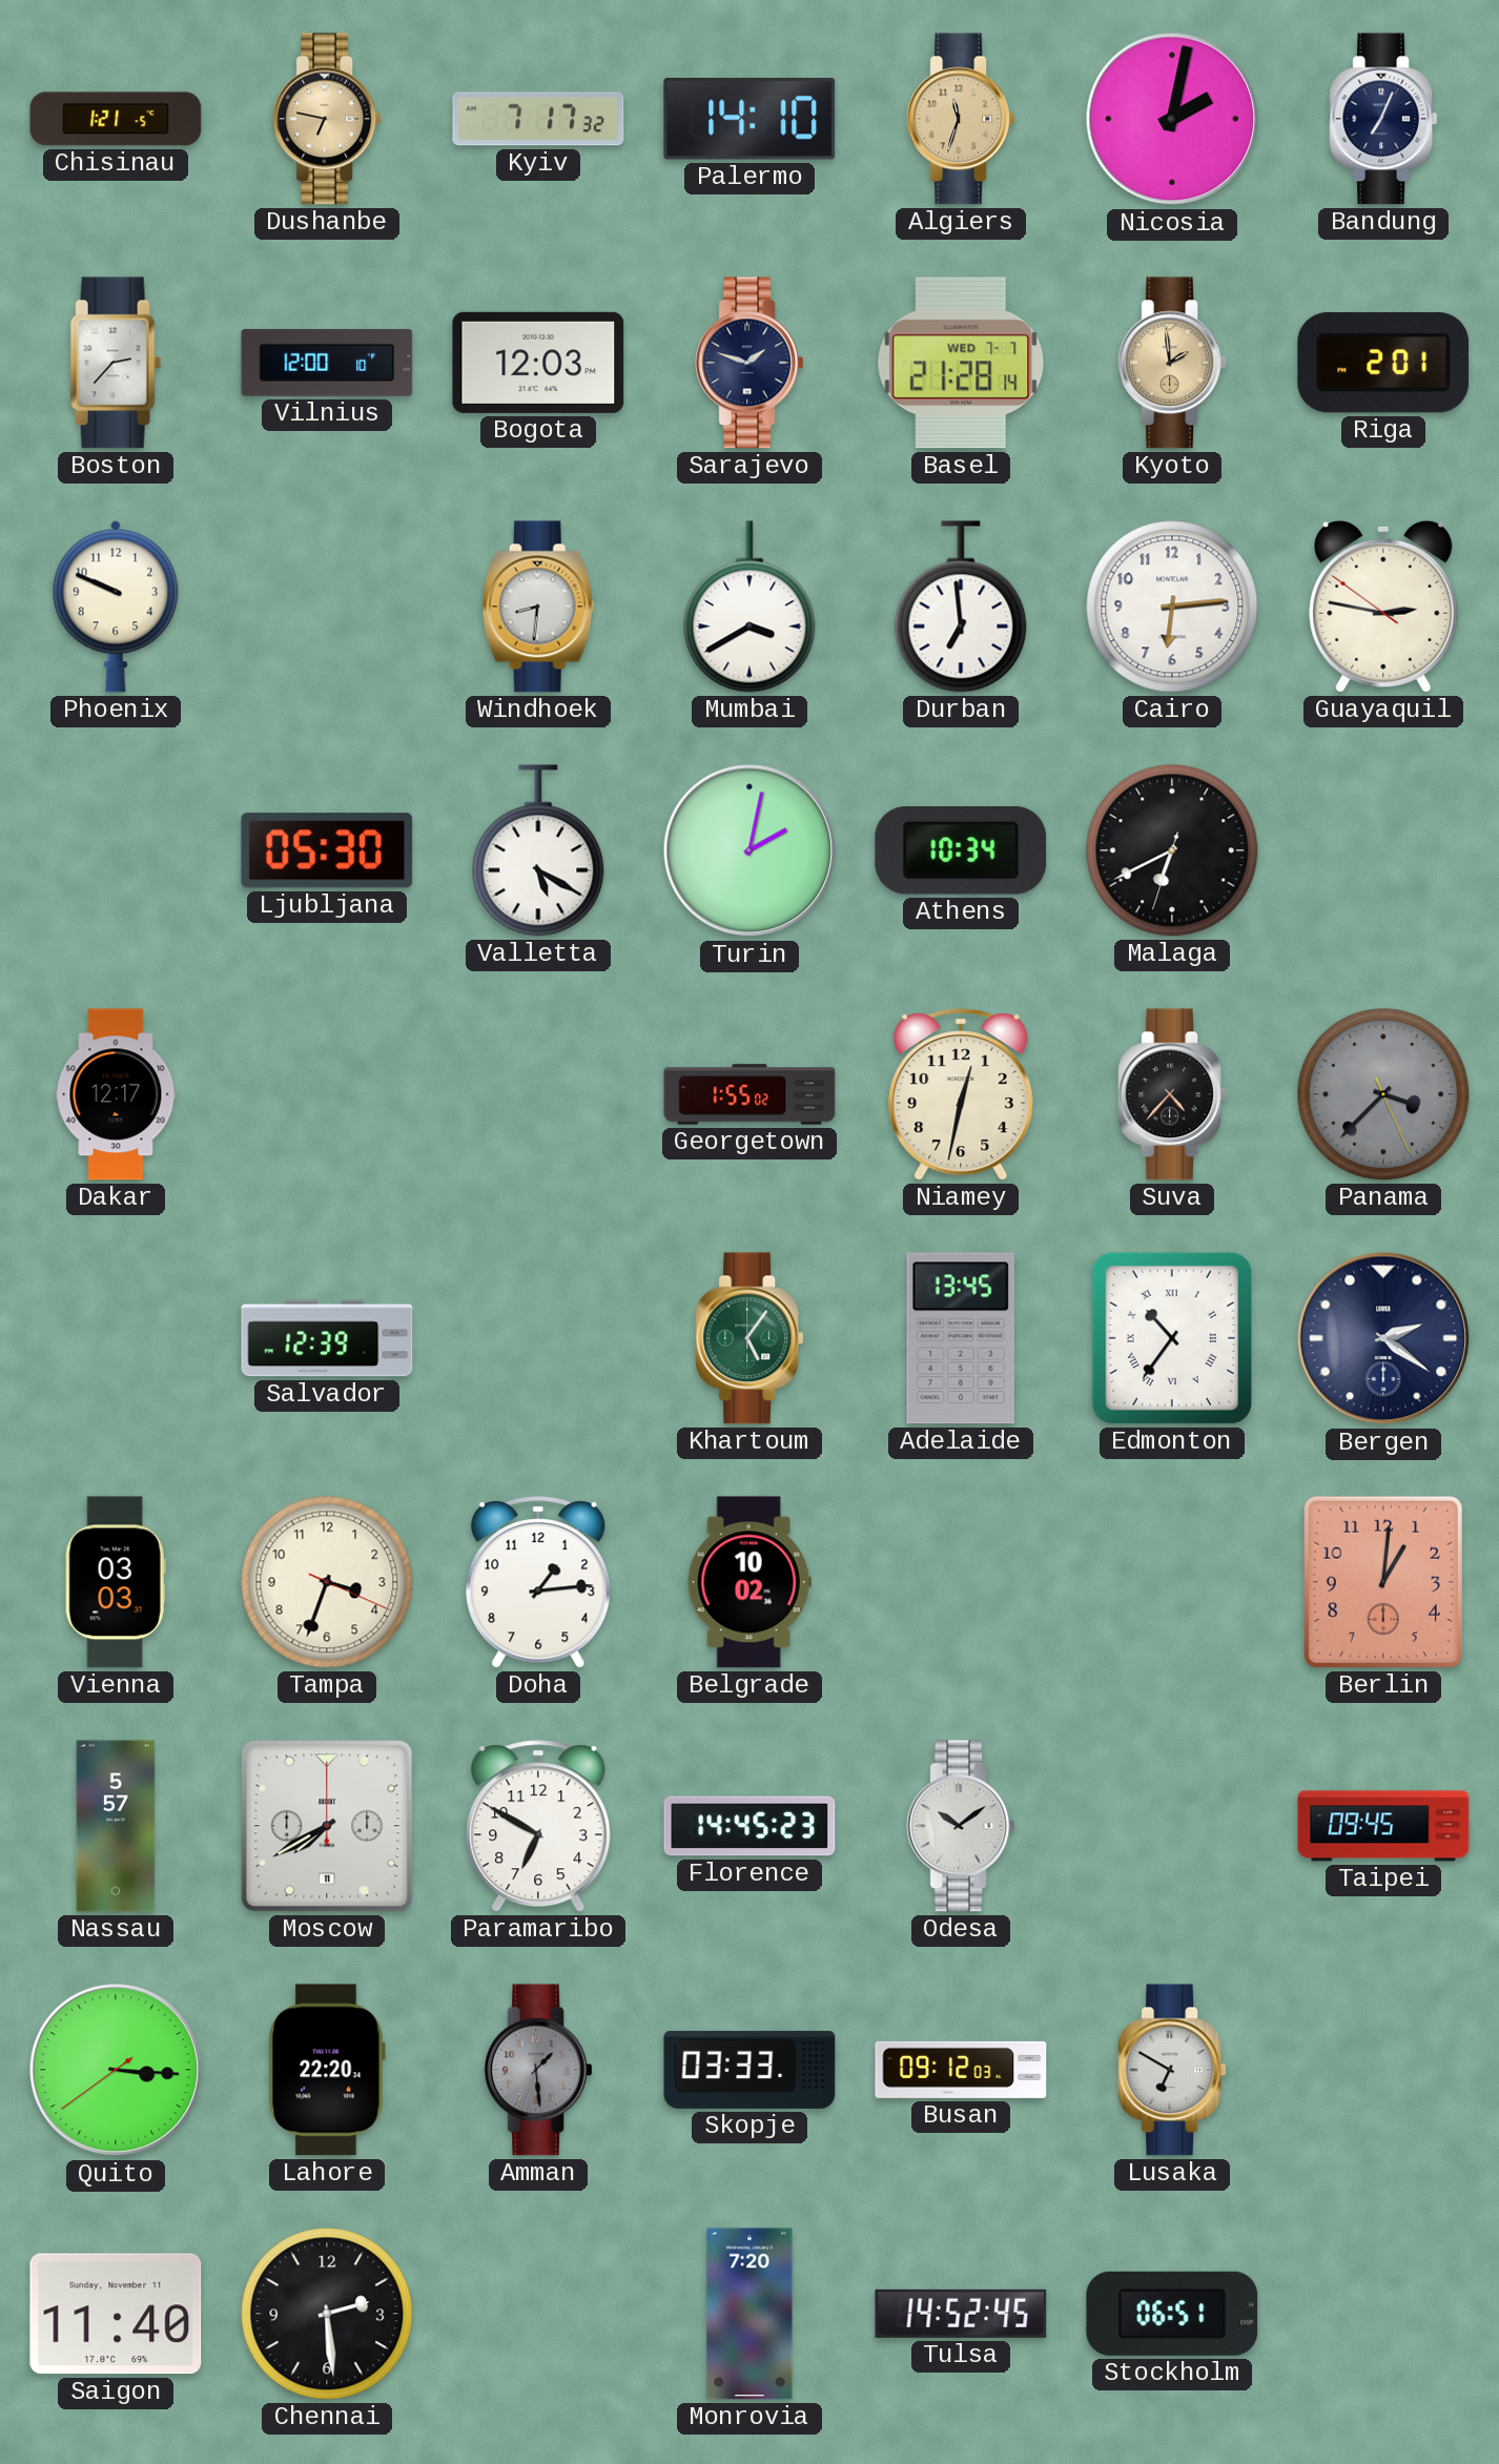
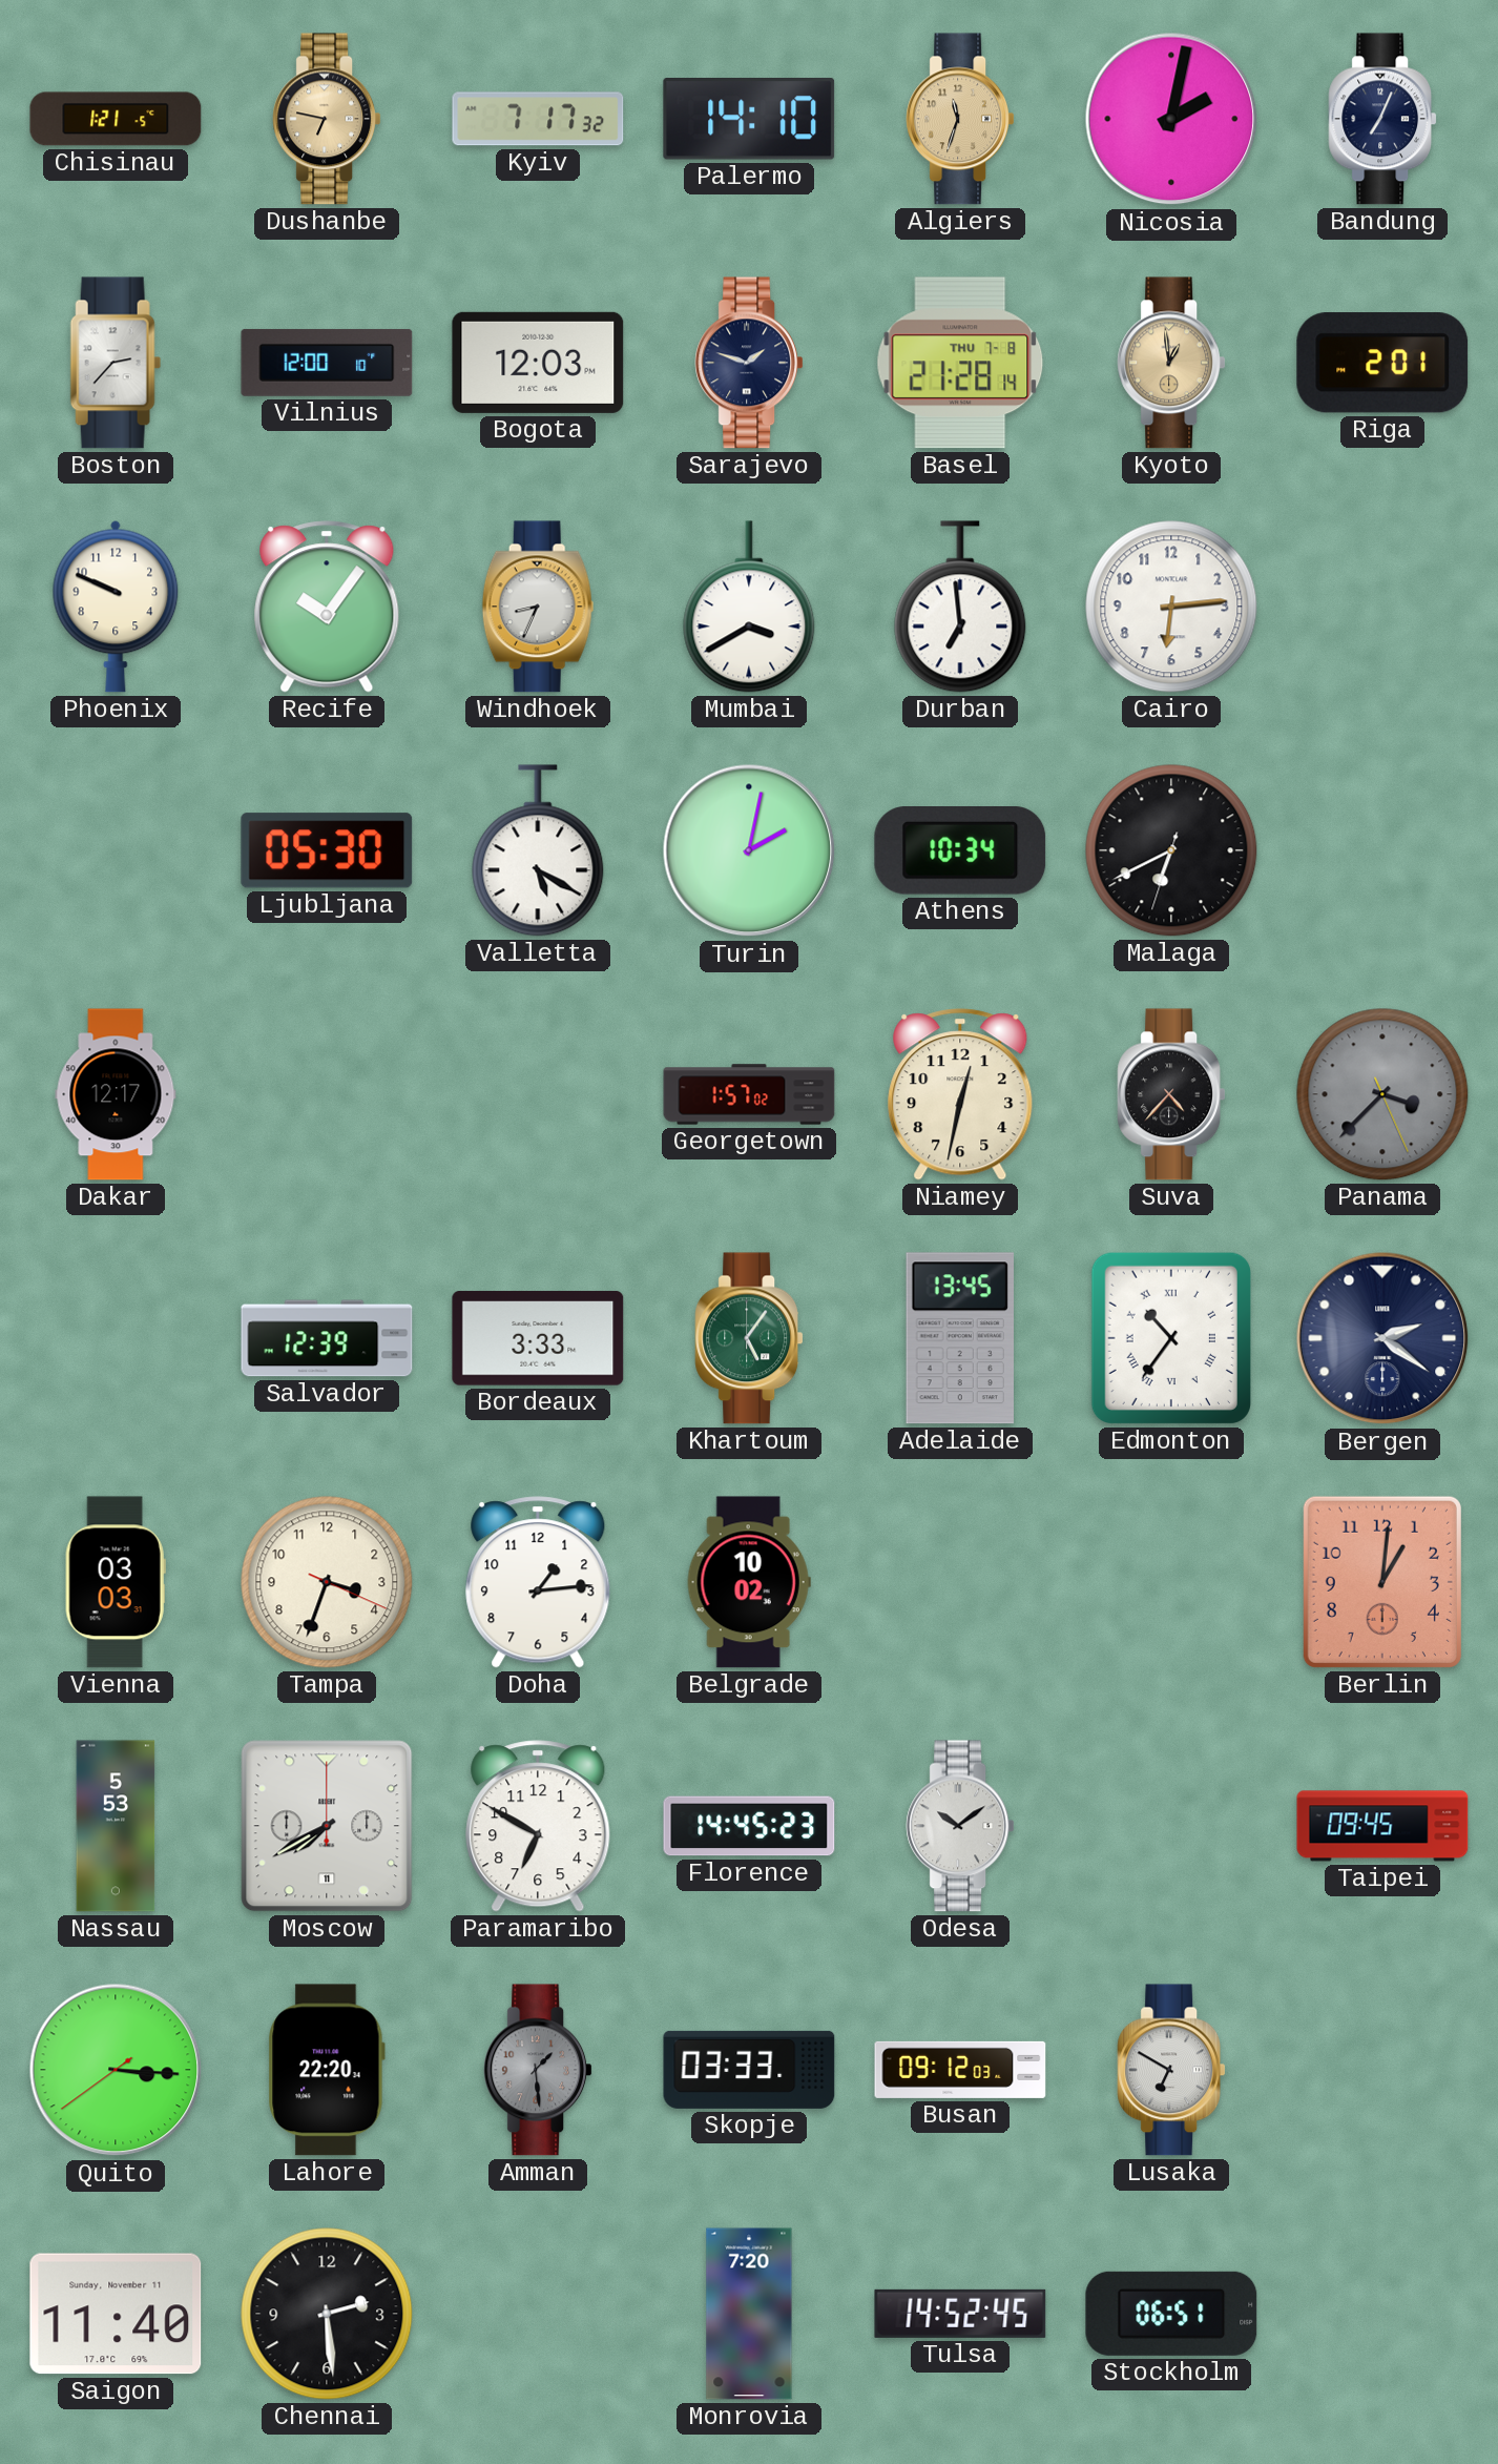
Basel date: WED 7-7 -> THU 7-8 (960, 363)
Kyoto: 1:59 -> 12:59 (1171, 363)
Recife: none -> 10:06 (327, 607)
Windhoek: 8:31 -> 8:34 (538, 607)
Guayaquil: 2:46 -> none (1383, 607)
Georgetown: 1:55 -> 1:57 (749, 1094)
Bordeaux: none -> 3:33 (538, 1338)
Nassau: 5:57 -> 5:53 (116, 1826)
